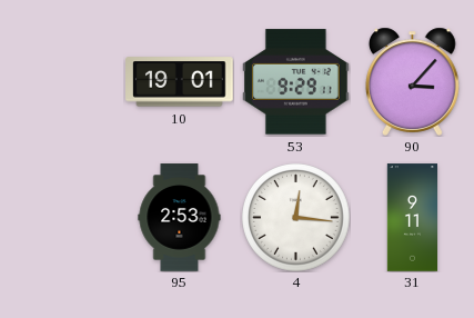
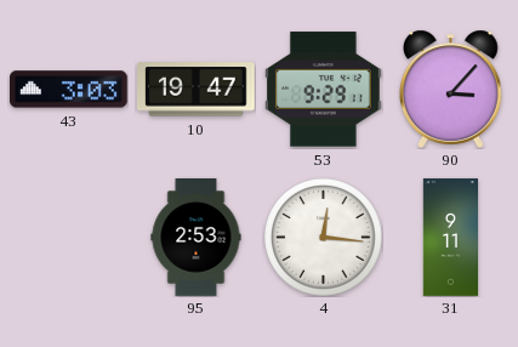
43: none -> 3:03 (69, 90)
10: 19:01 -> 19:47 (197, 90)
